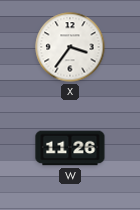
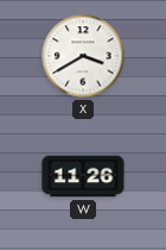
X: 3:36 -> 3:40 (83, 56)
